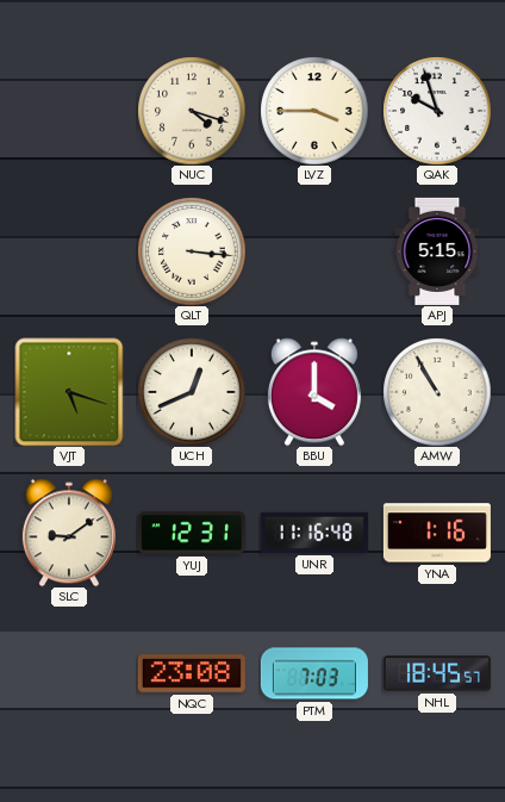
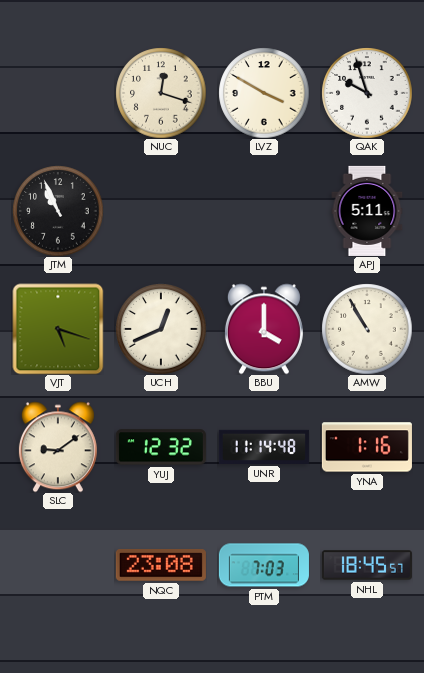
NUC: 4:18 -> 12:18 (161, 93)
LVZ: 3:45 -> 3:50 (264, 93)
JTM: none -> 10:56 (58, 211)
QLT: 3:16 -> none (192, 251)
APJ: 5:15 -> 5:11 (367, 211)
YUJ: 12:31 -> 12:32 (161, 447)
UNR: 11:16 -> 11:14 (264, 447)
